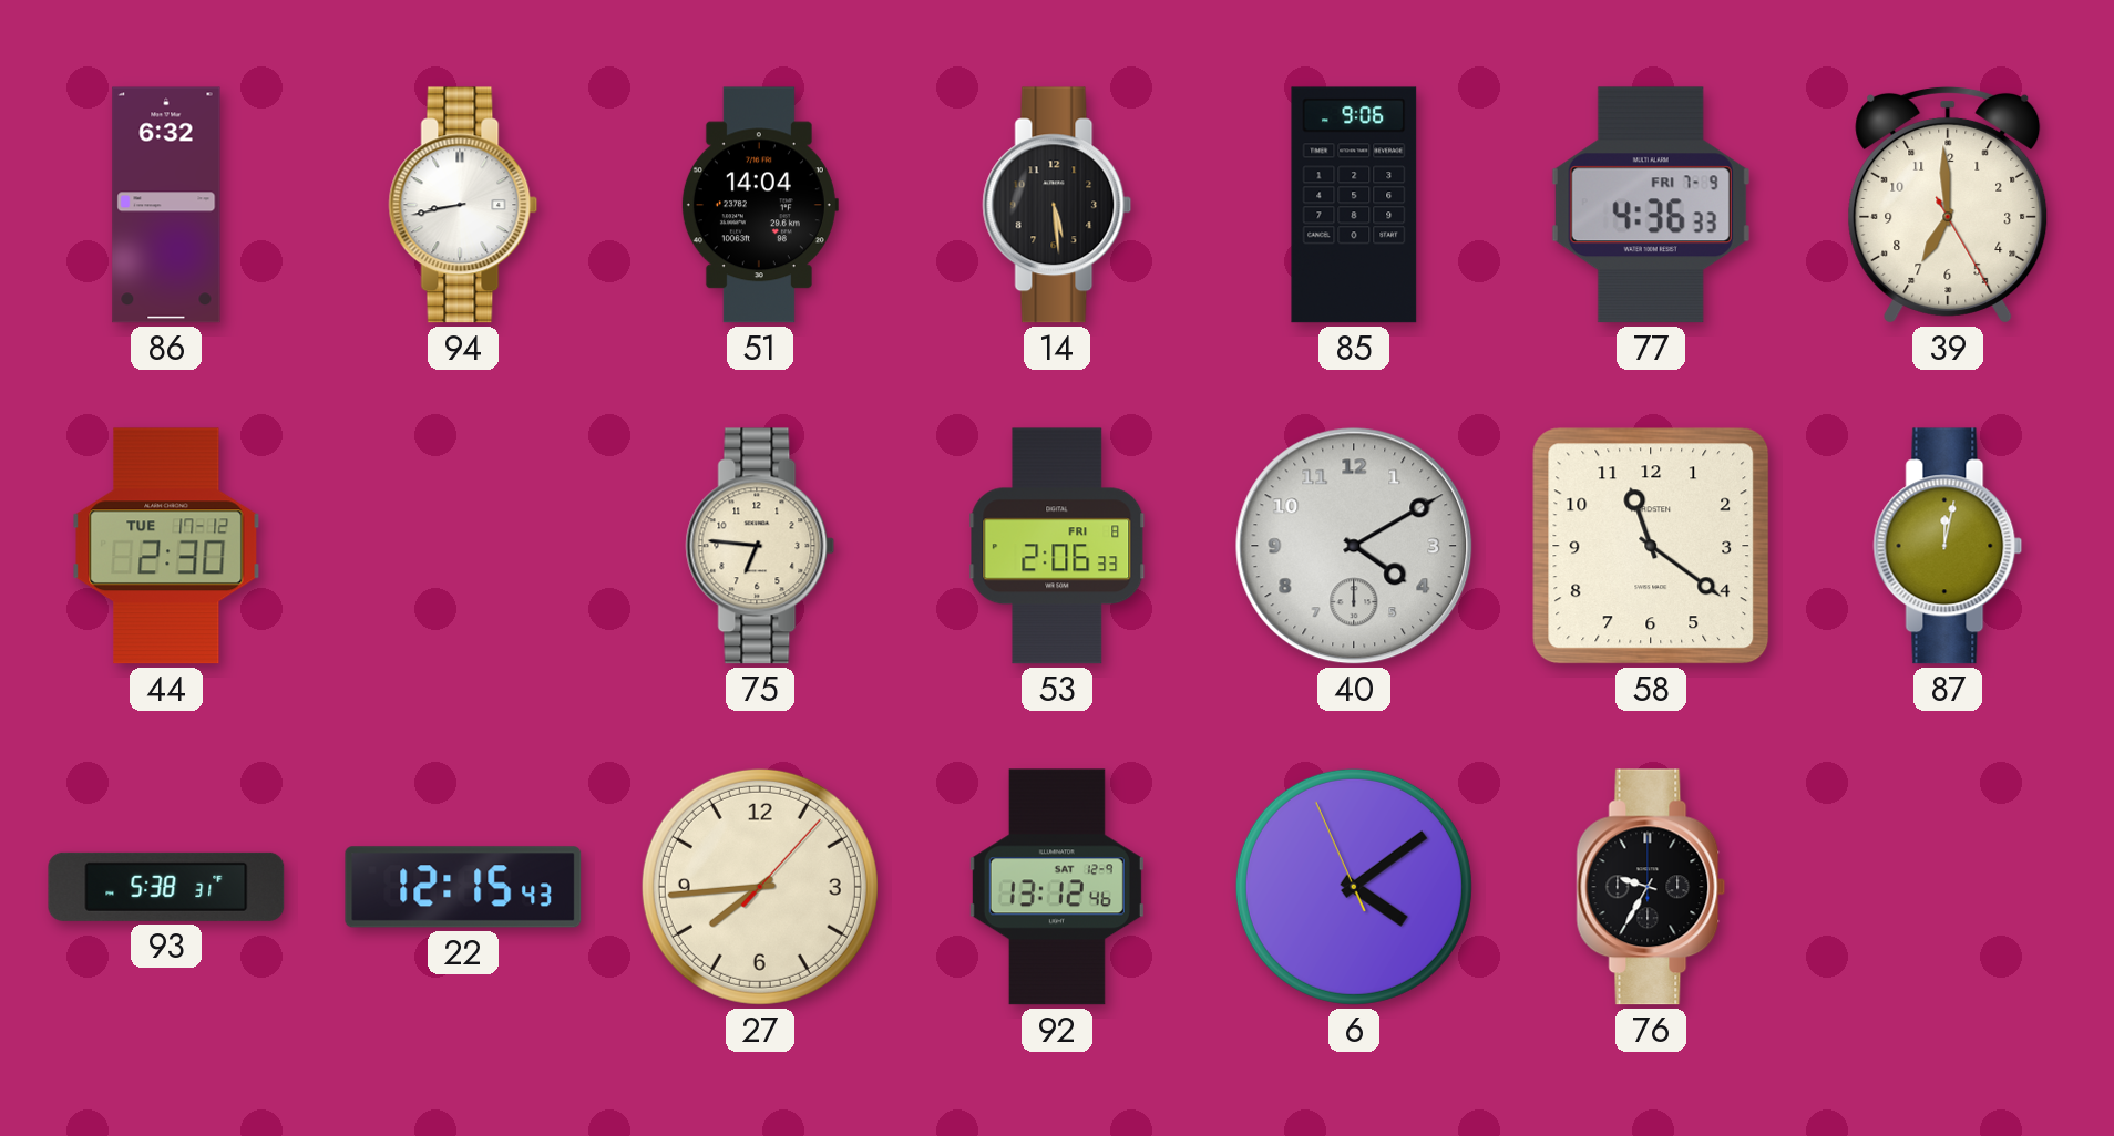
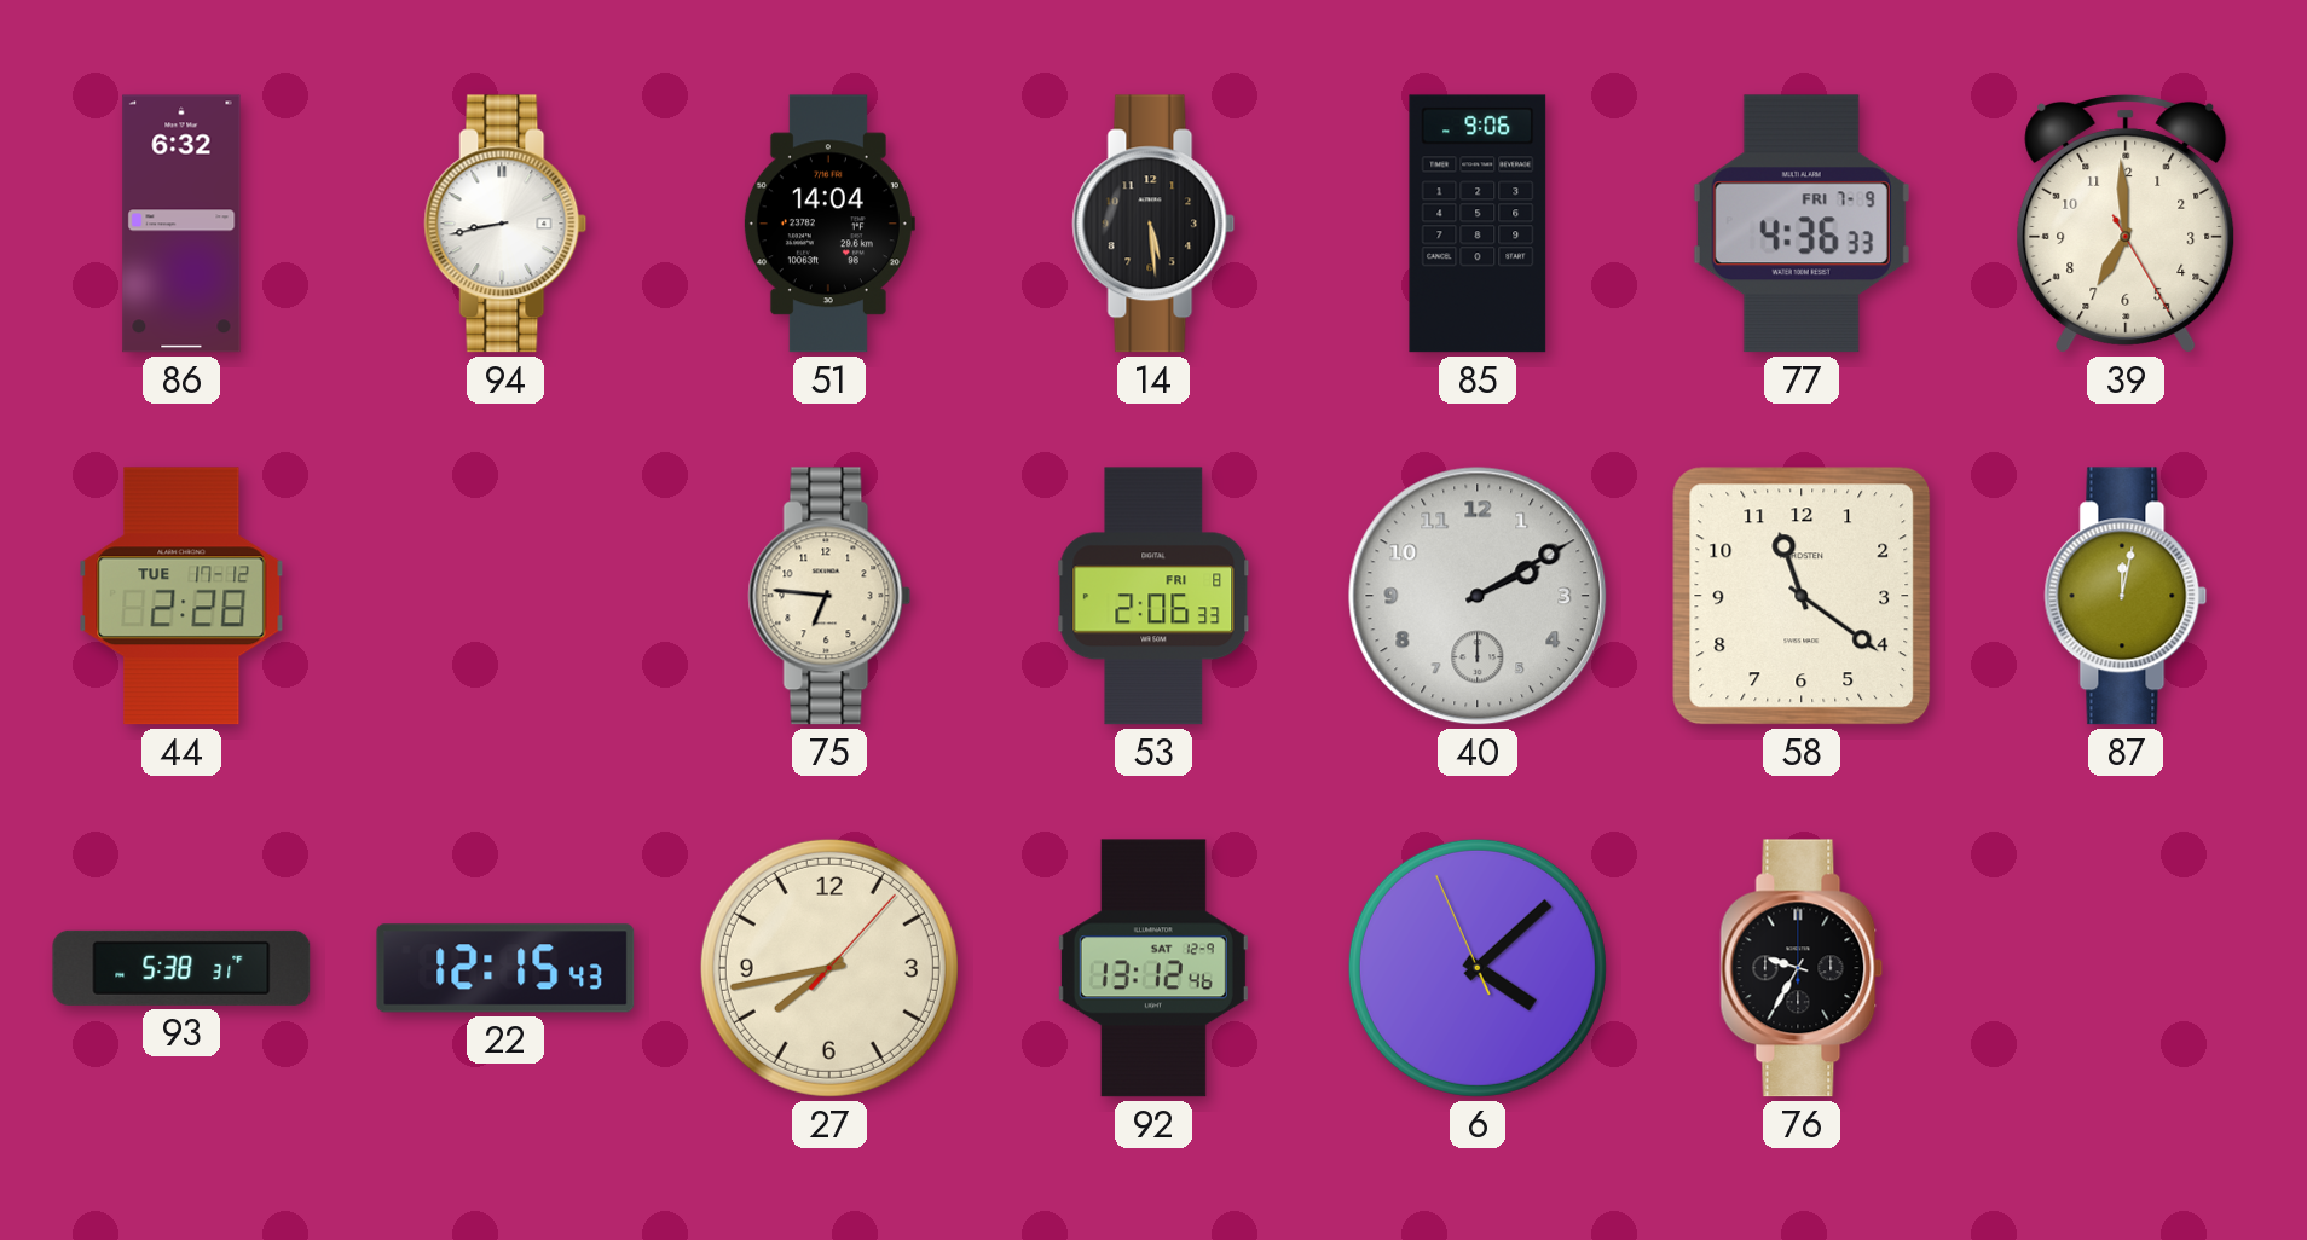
44: 2:30 -> 2:28 (181, 596)
40: 4:10 -> 2:10 (1478, 596)
27: 7:44 -> 7:43 (829, 968)
6: 4:08 -> 4:07 (1478, 968)
